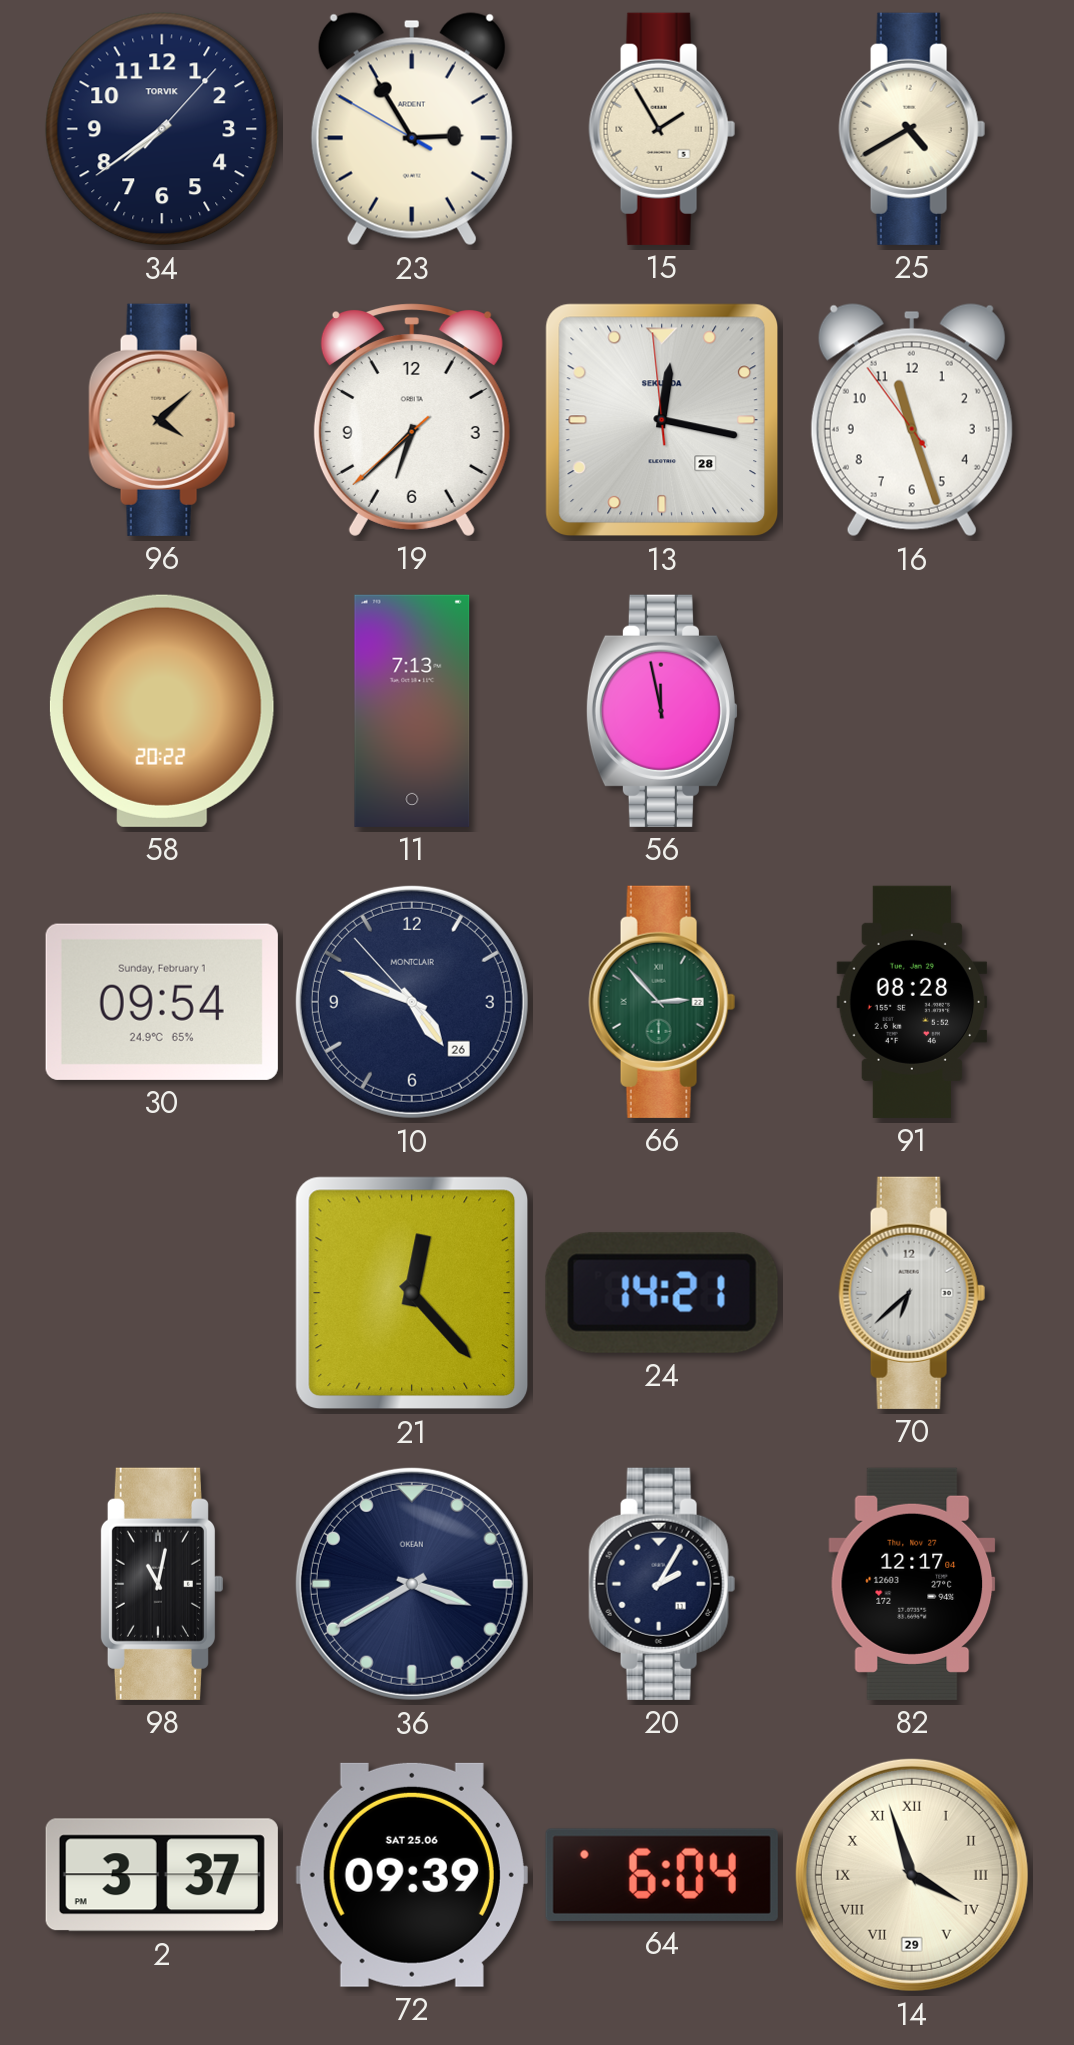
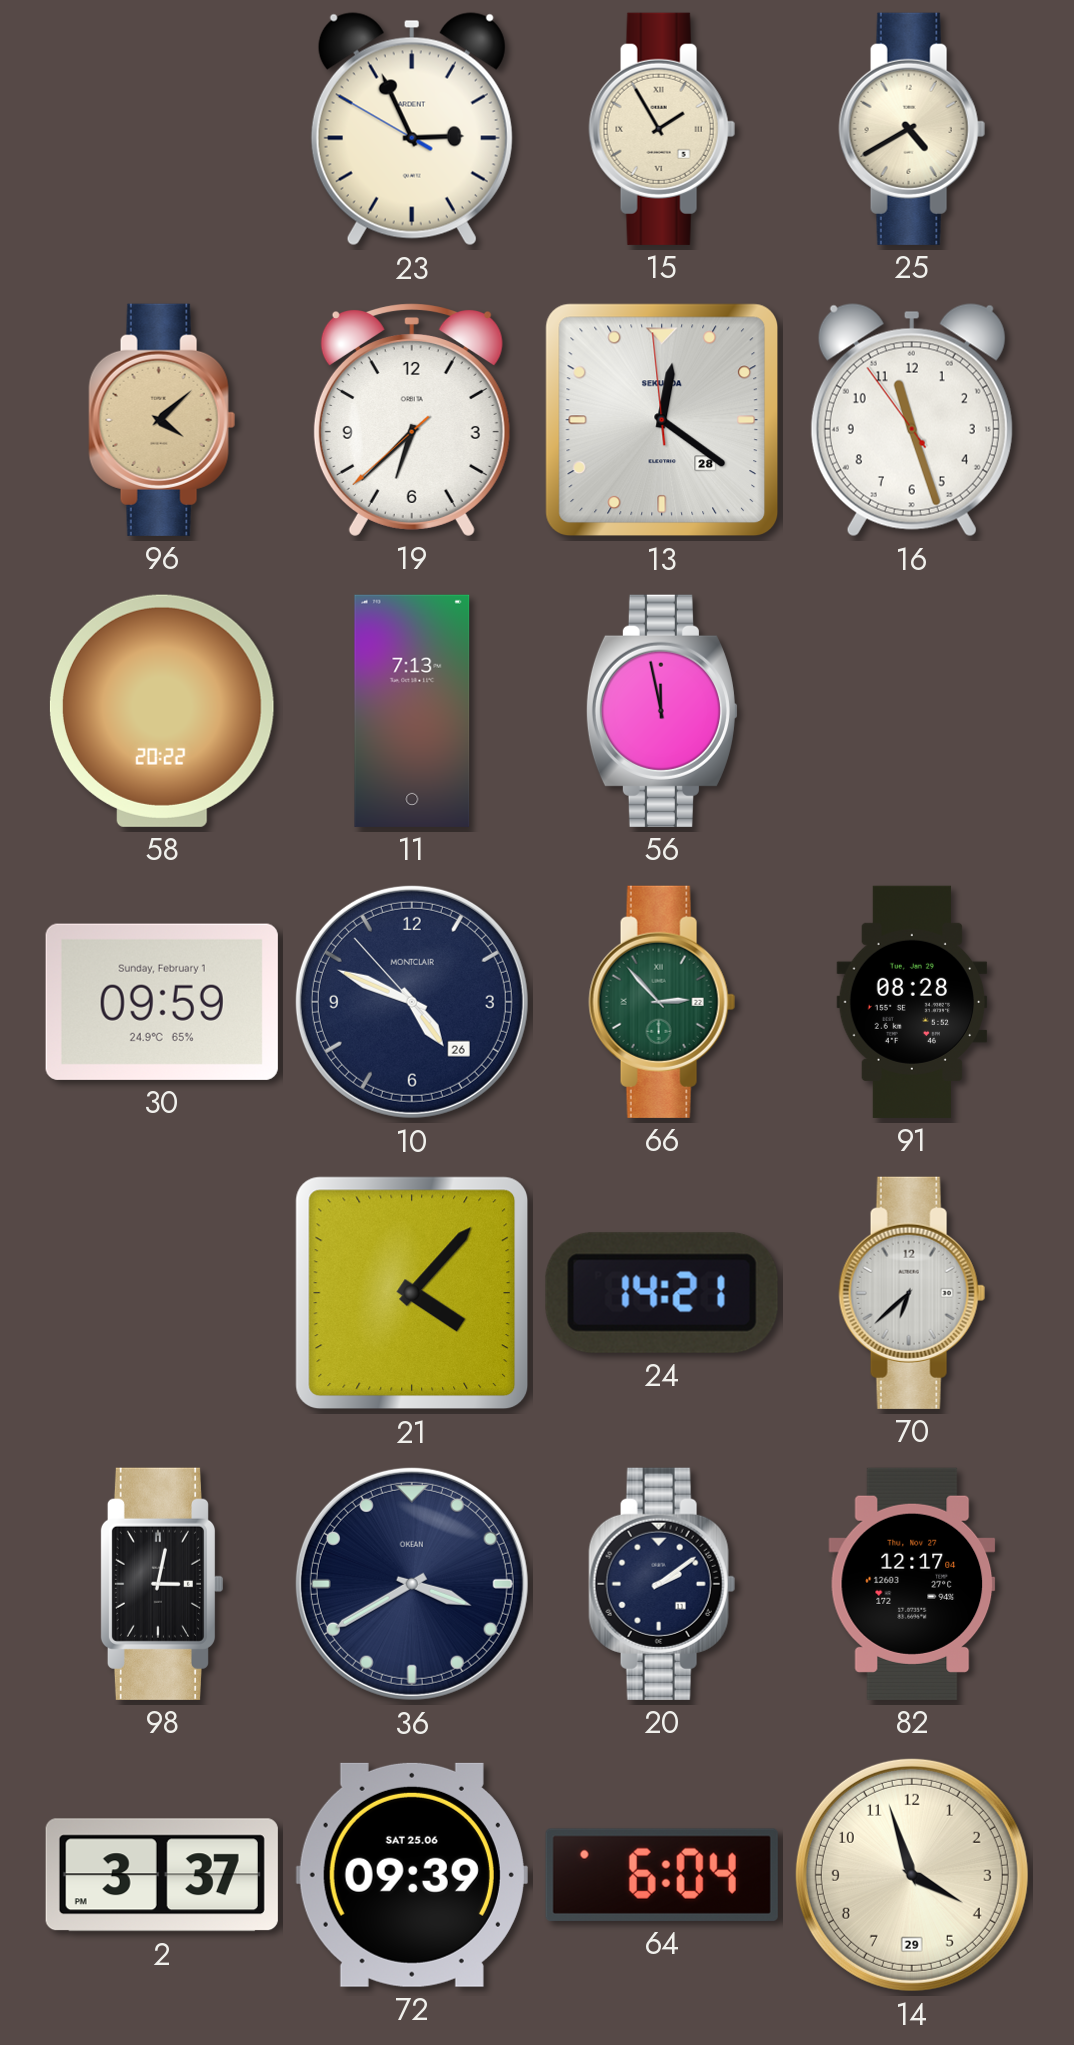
34: 7:39 -> none (162, 129)
23: 2:54 -> 2:55 (412, 129)
13: 12:16 -> 12:20 (662, 420)
30: 09:54 -> 09:59 (162, 1002)
21: 12:23 -> 4:07 (412, 1293)
98: 11:02 -> 3:02 (161, 1584)
20: 2:05 -> 2:09 (662, 1584)
14 numerals: Roman -> Arabic (912, 1875)
